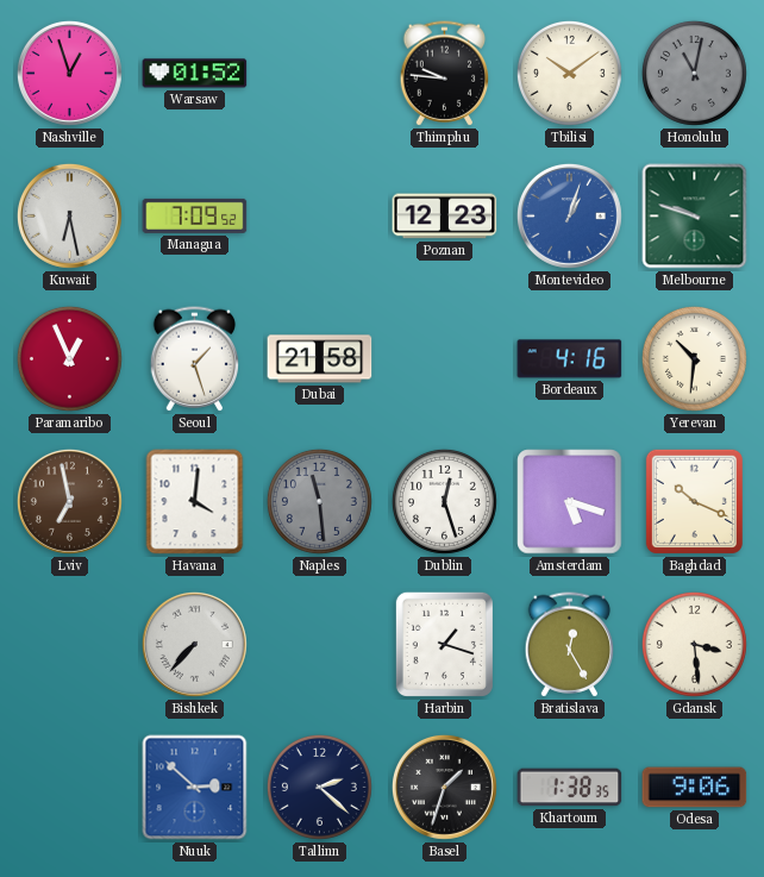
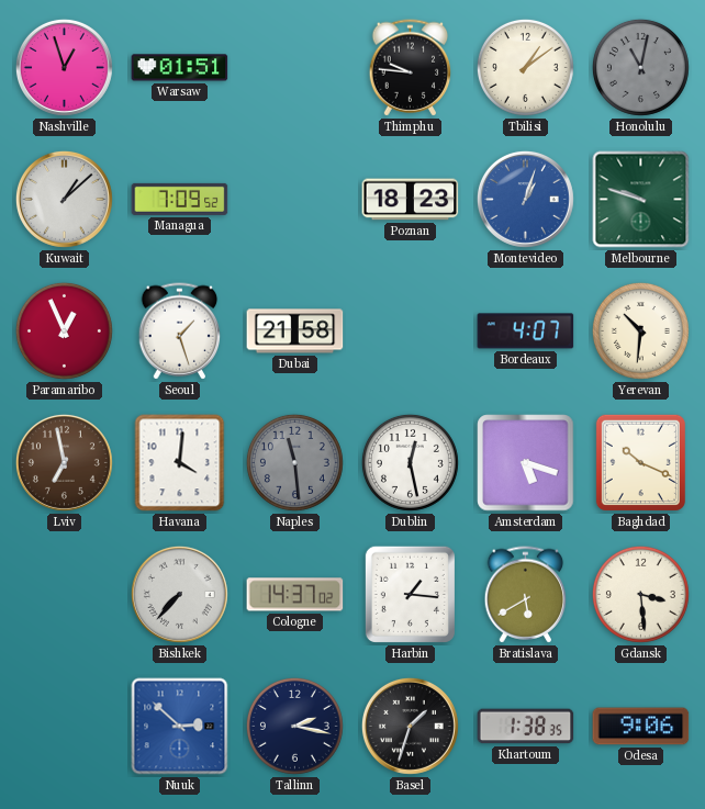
Warsaw: 01:52 -> 01:51 (180, 68)
Tbilisi: 10:09 -> 1:09 (525, 67)
Kuwait: 6:28 -> 1:08 (64, 199)
Poznan: 12:23 -> 18:23 (411, 200)
Bordeaux: 4:16 -> 4:07 (526, 332)
Dublin: 12:27 -> 12:28 (410, 462)
Cologne: none -> 14:37 (295, 595)
Harbin: 1:18 -> 1:16 (410, 594)
Bratislava: 12:25 -> 5:40 (526, 595)
Tallinn: 2:22 -> 2:17 (294, 726)
